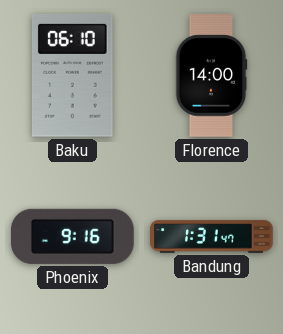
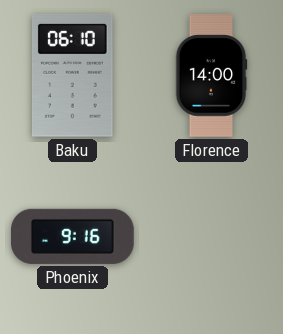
Bandung: 1:31 -> none (212, 237)
